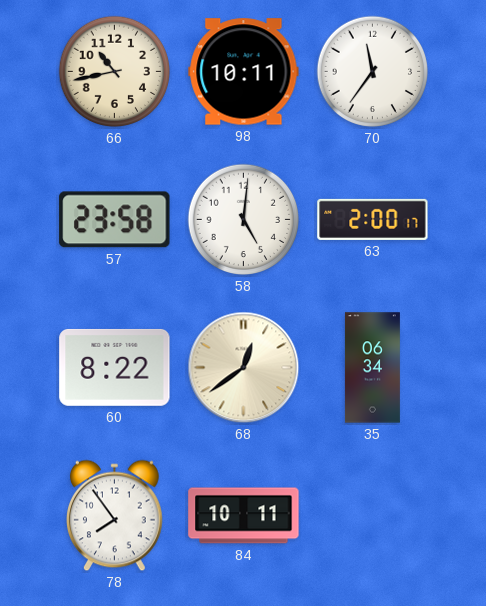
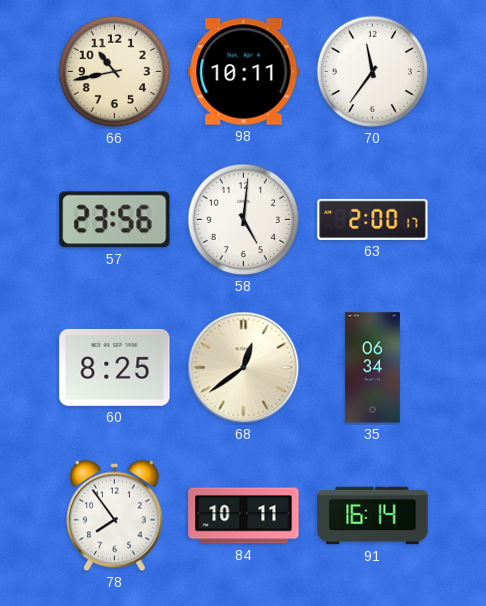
57: 23:58 -> 23:56 (115, 220)
60: 8:22 -> 8:25 (115, 367)
91: none -> 16:14 (373, 516)
